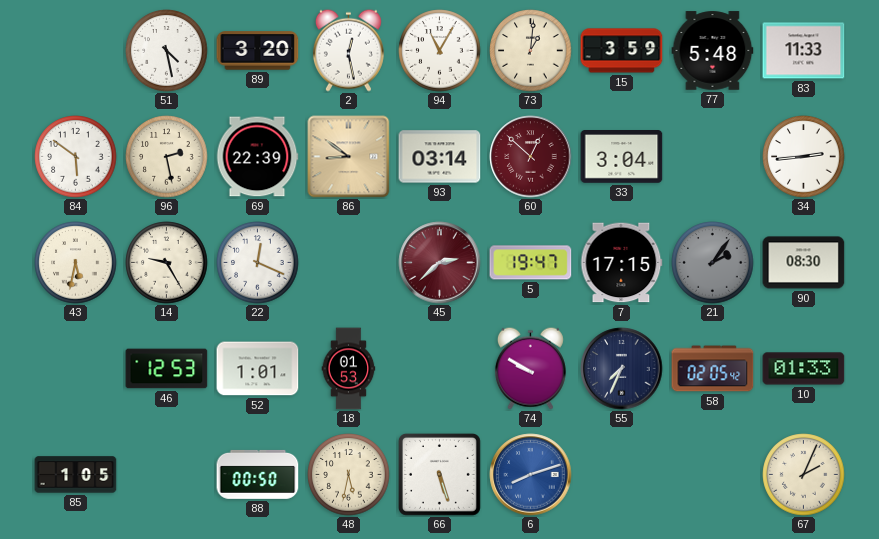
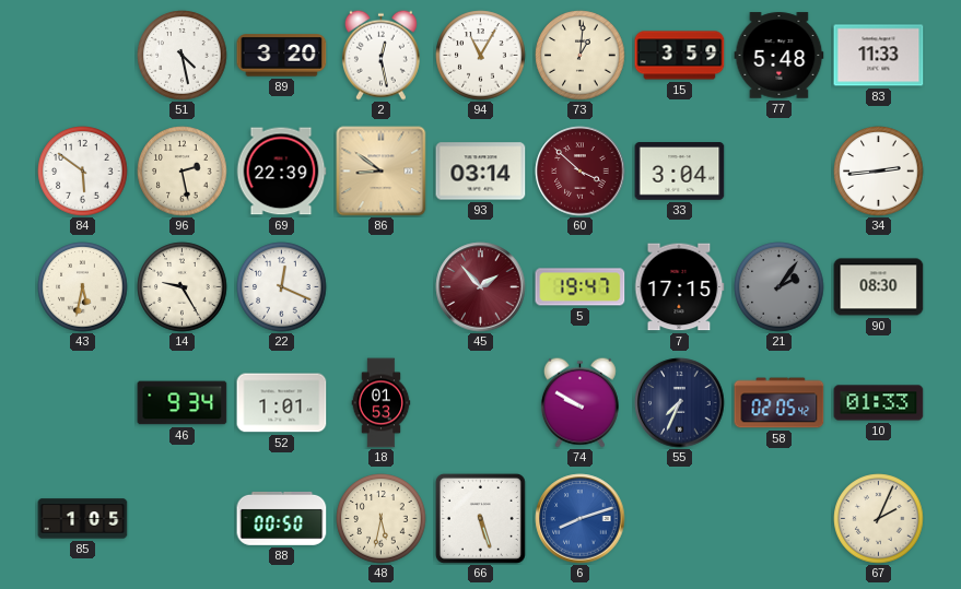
60: 12:52 -> 3:52 (581, 172)
45: 2:38 -> 1:53 (481, 287)
46: 12:53 -> 9:34 (183, 403)
